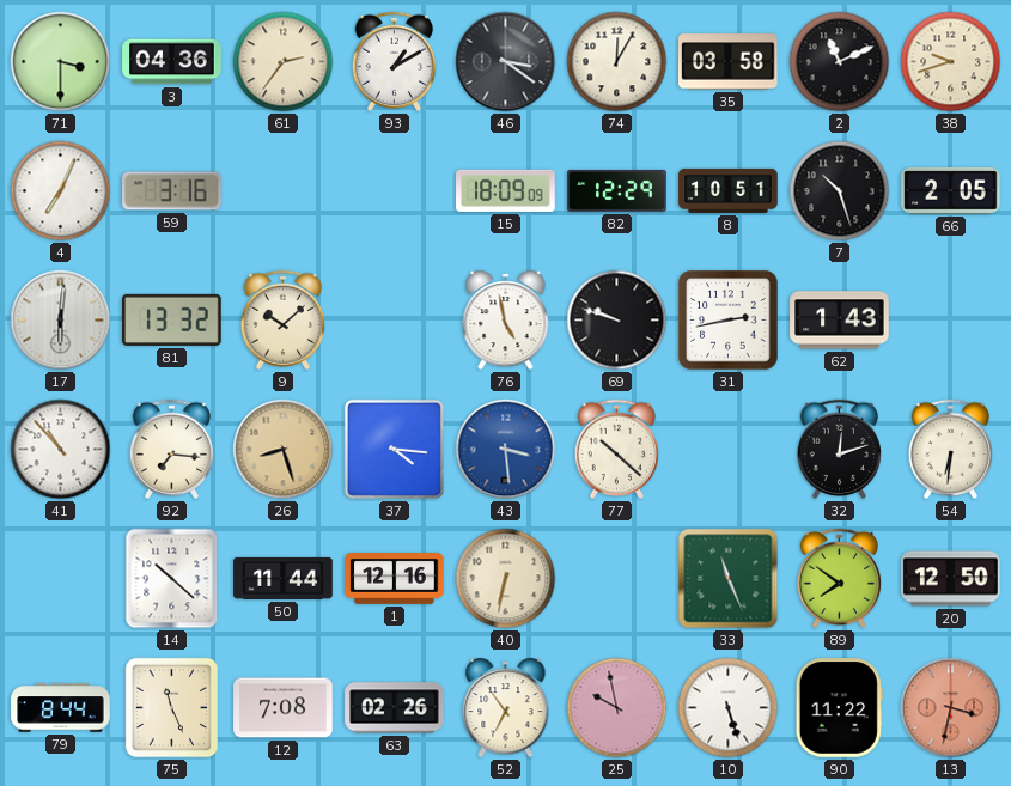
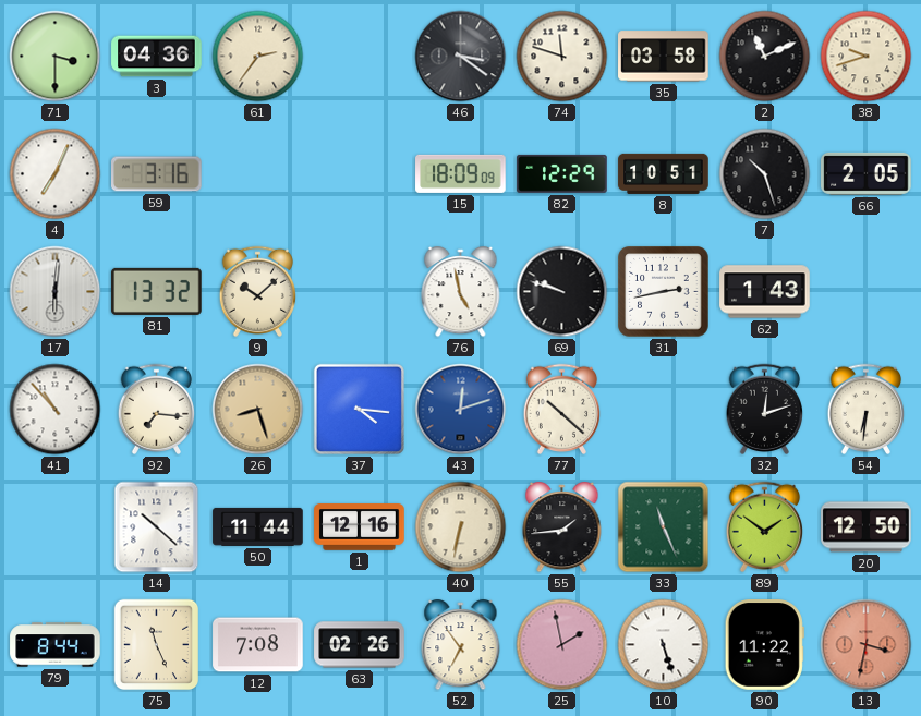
93: 1:10 -> none (395, 61)
74: 12:05 -> 11:48 (562, 57)
43: 3:29 -> 12:12 (461, 410)
55: none -> 1:44 (562, 529)
89: 7:51 -> 1:51 (765, 526)
25: 9:58 -> 1:58 (562, 645)
